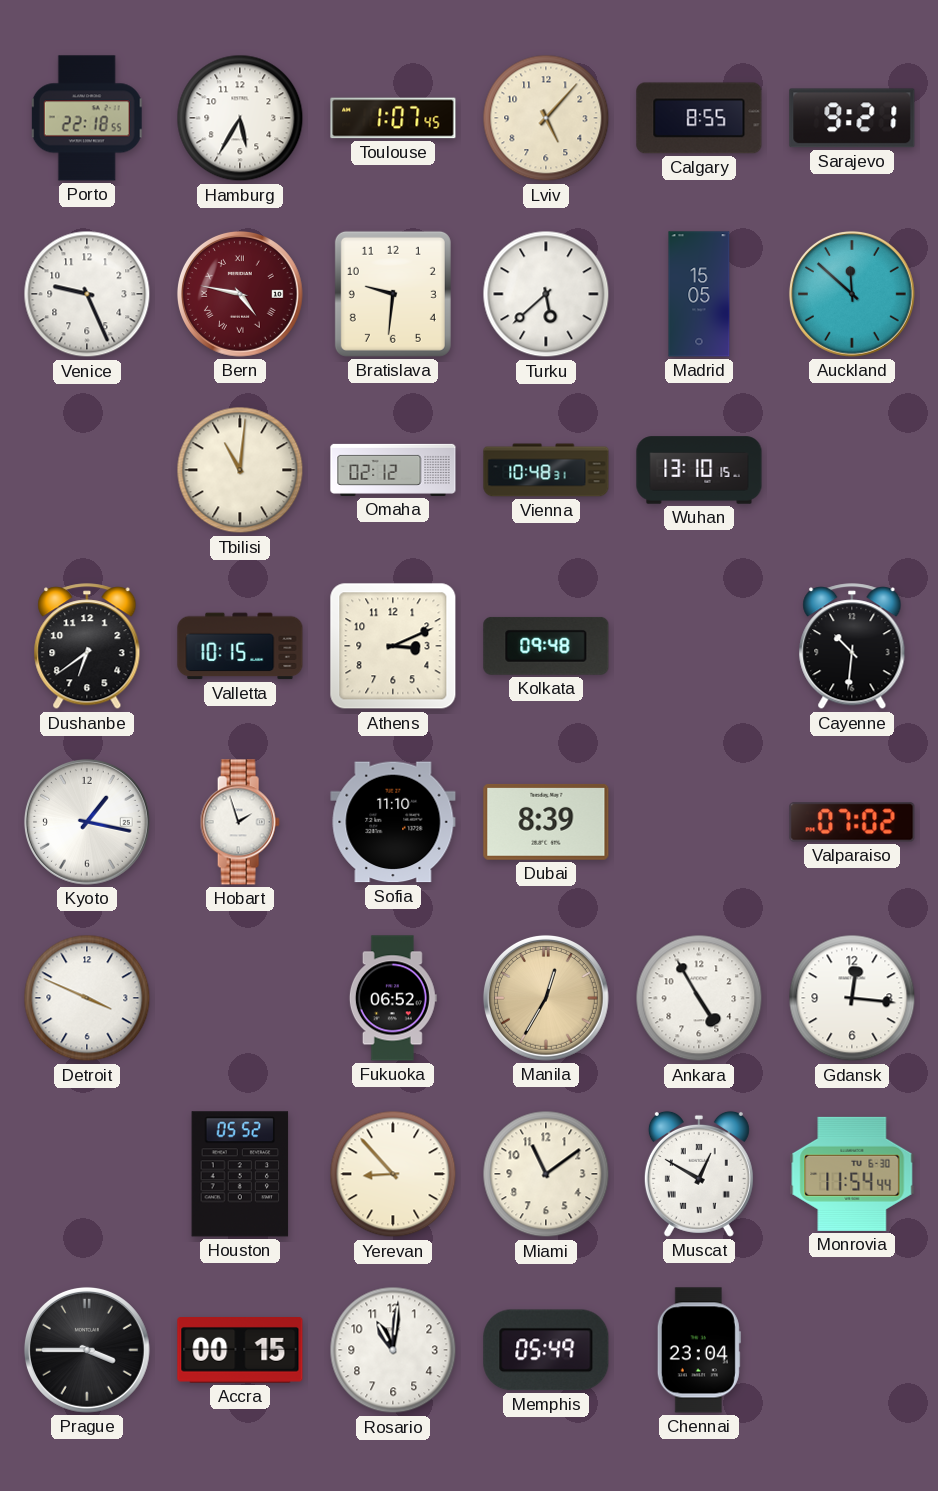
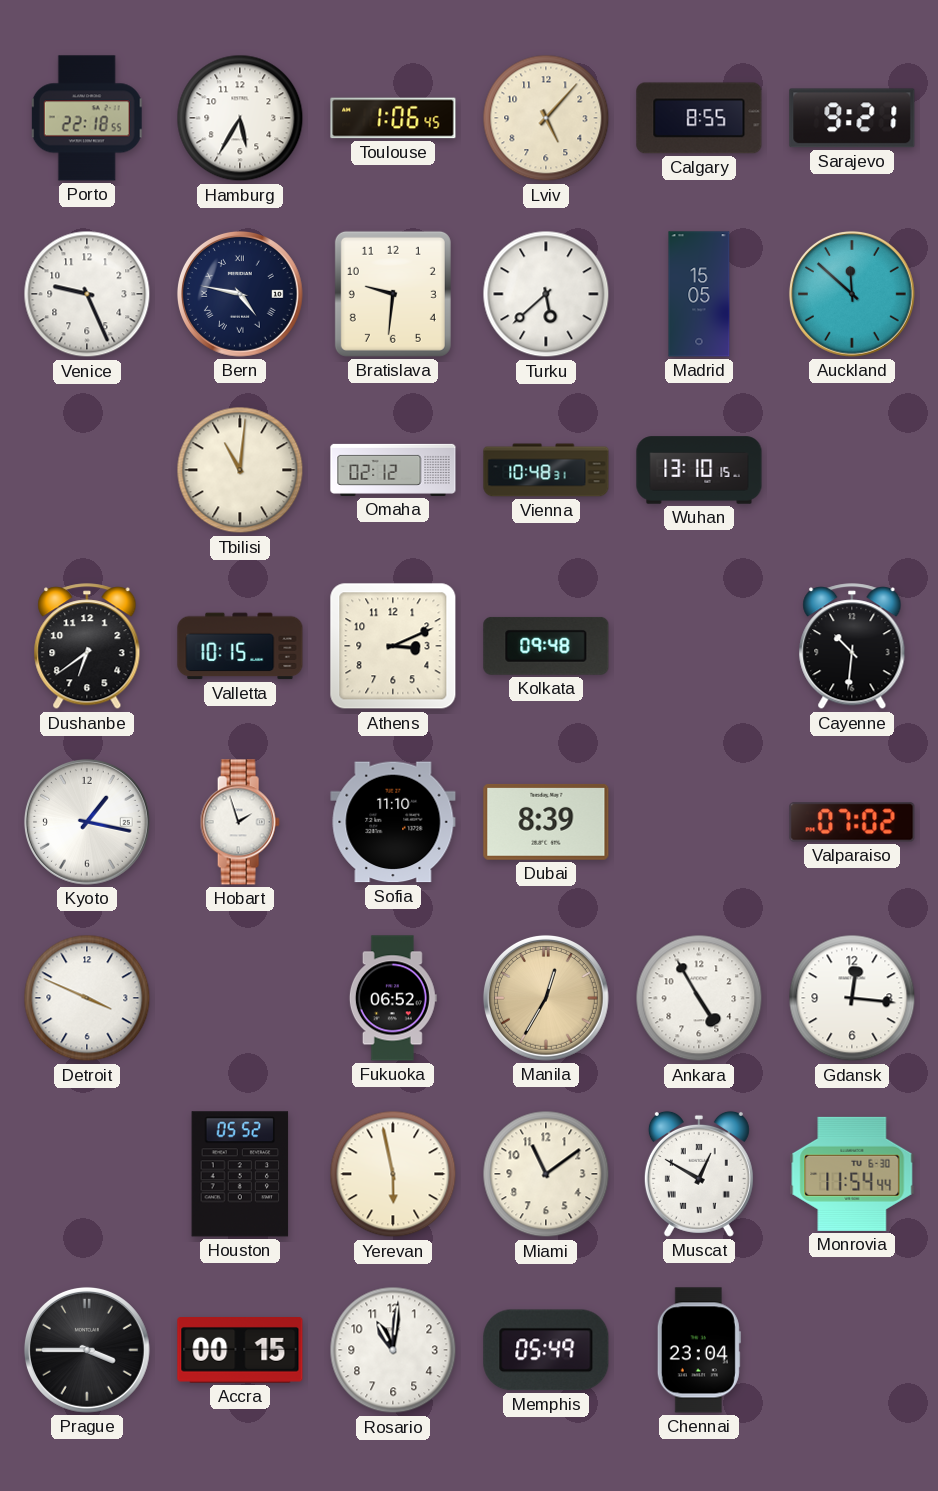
Toulouse: 1:07 -> 1:06 (393, 118)
Bern dial: burgundy -> navy (240, 294)
Yerevan: 8:53 -> 5:58 (393, 1174)
